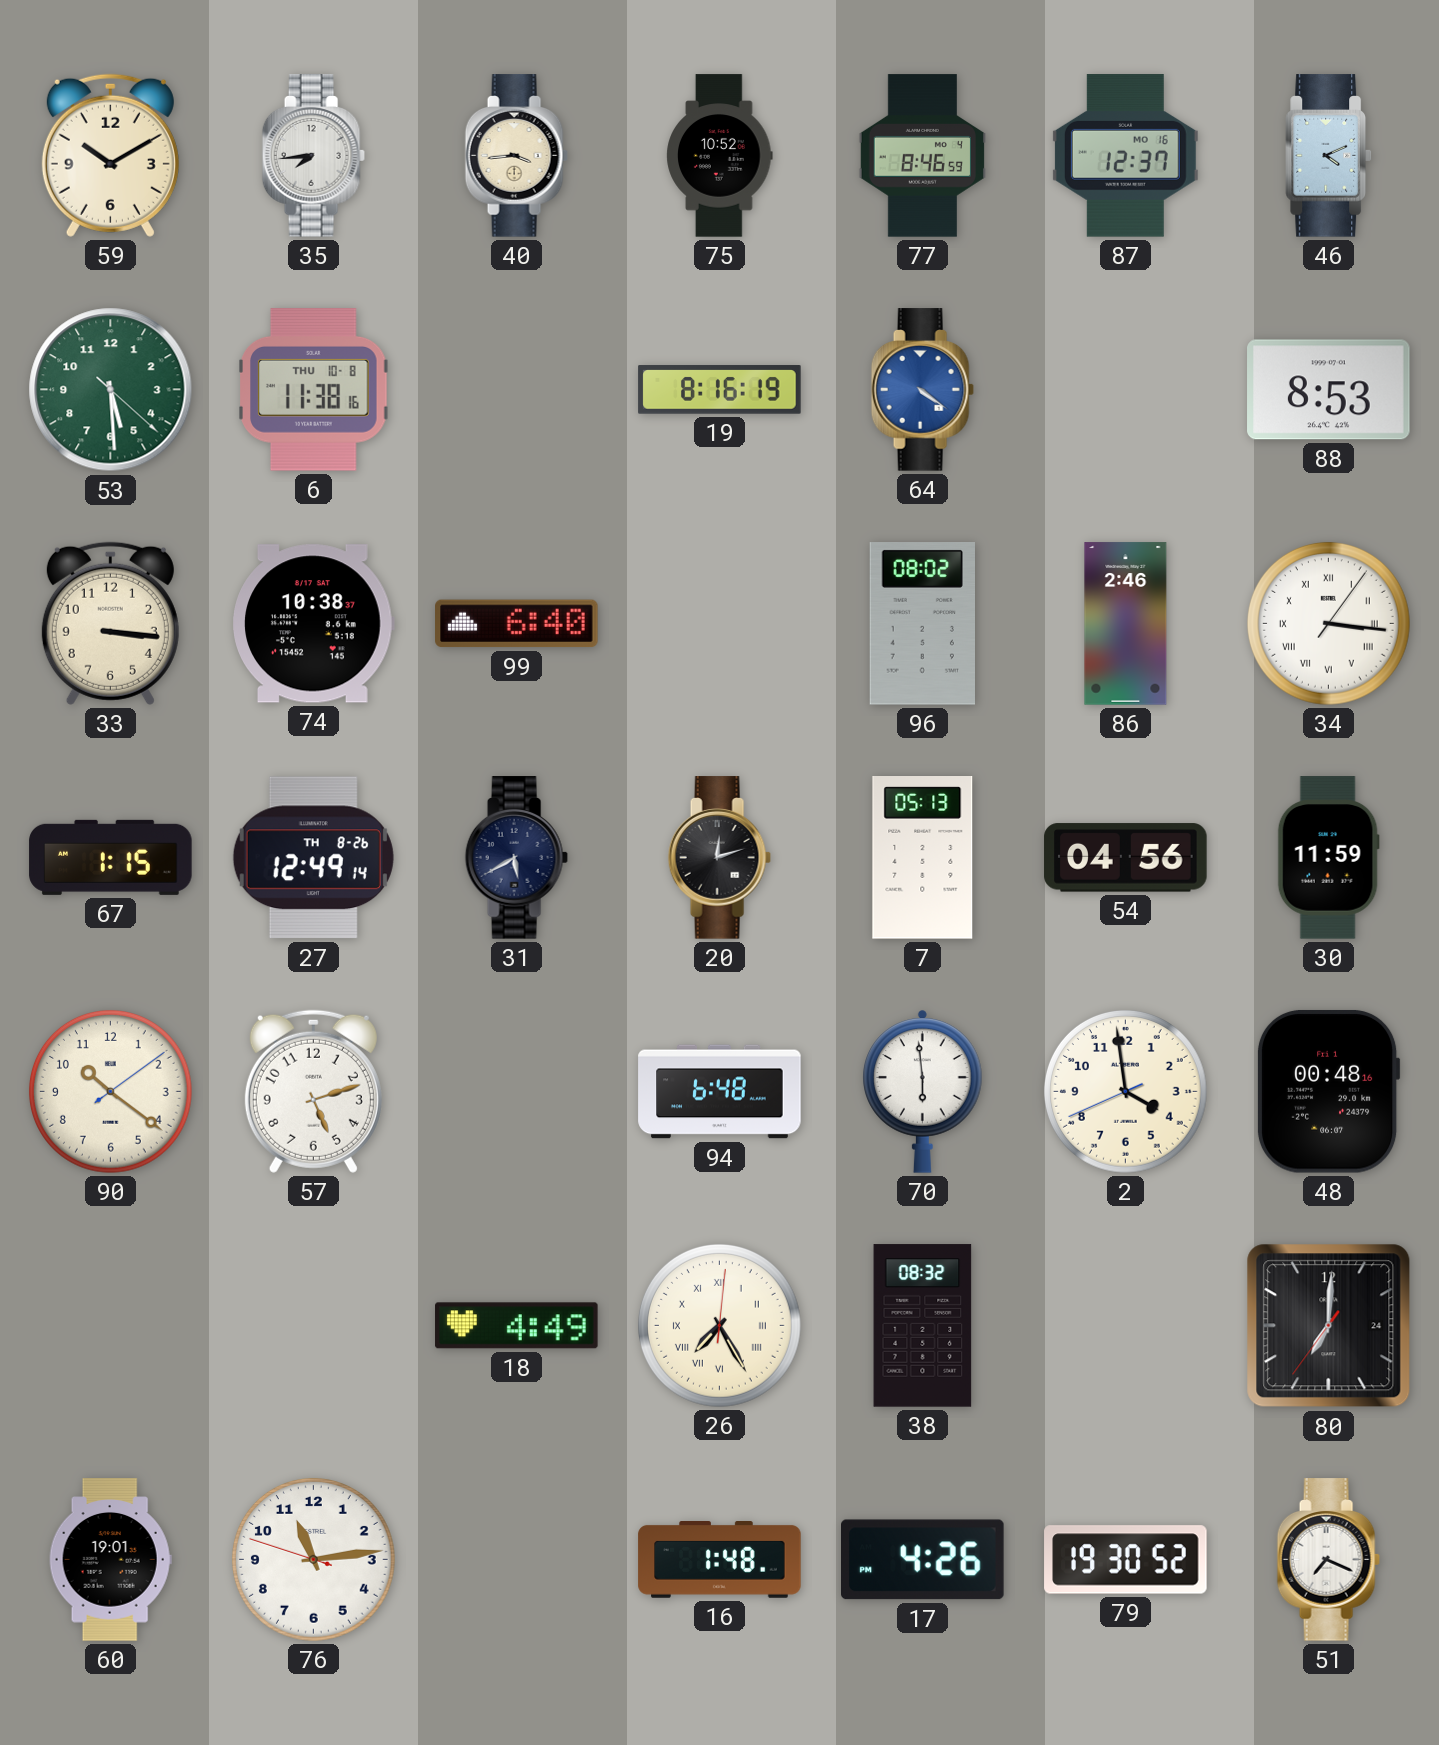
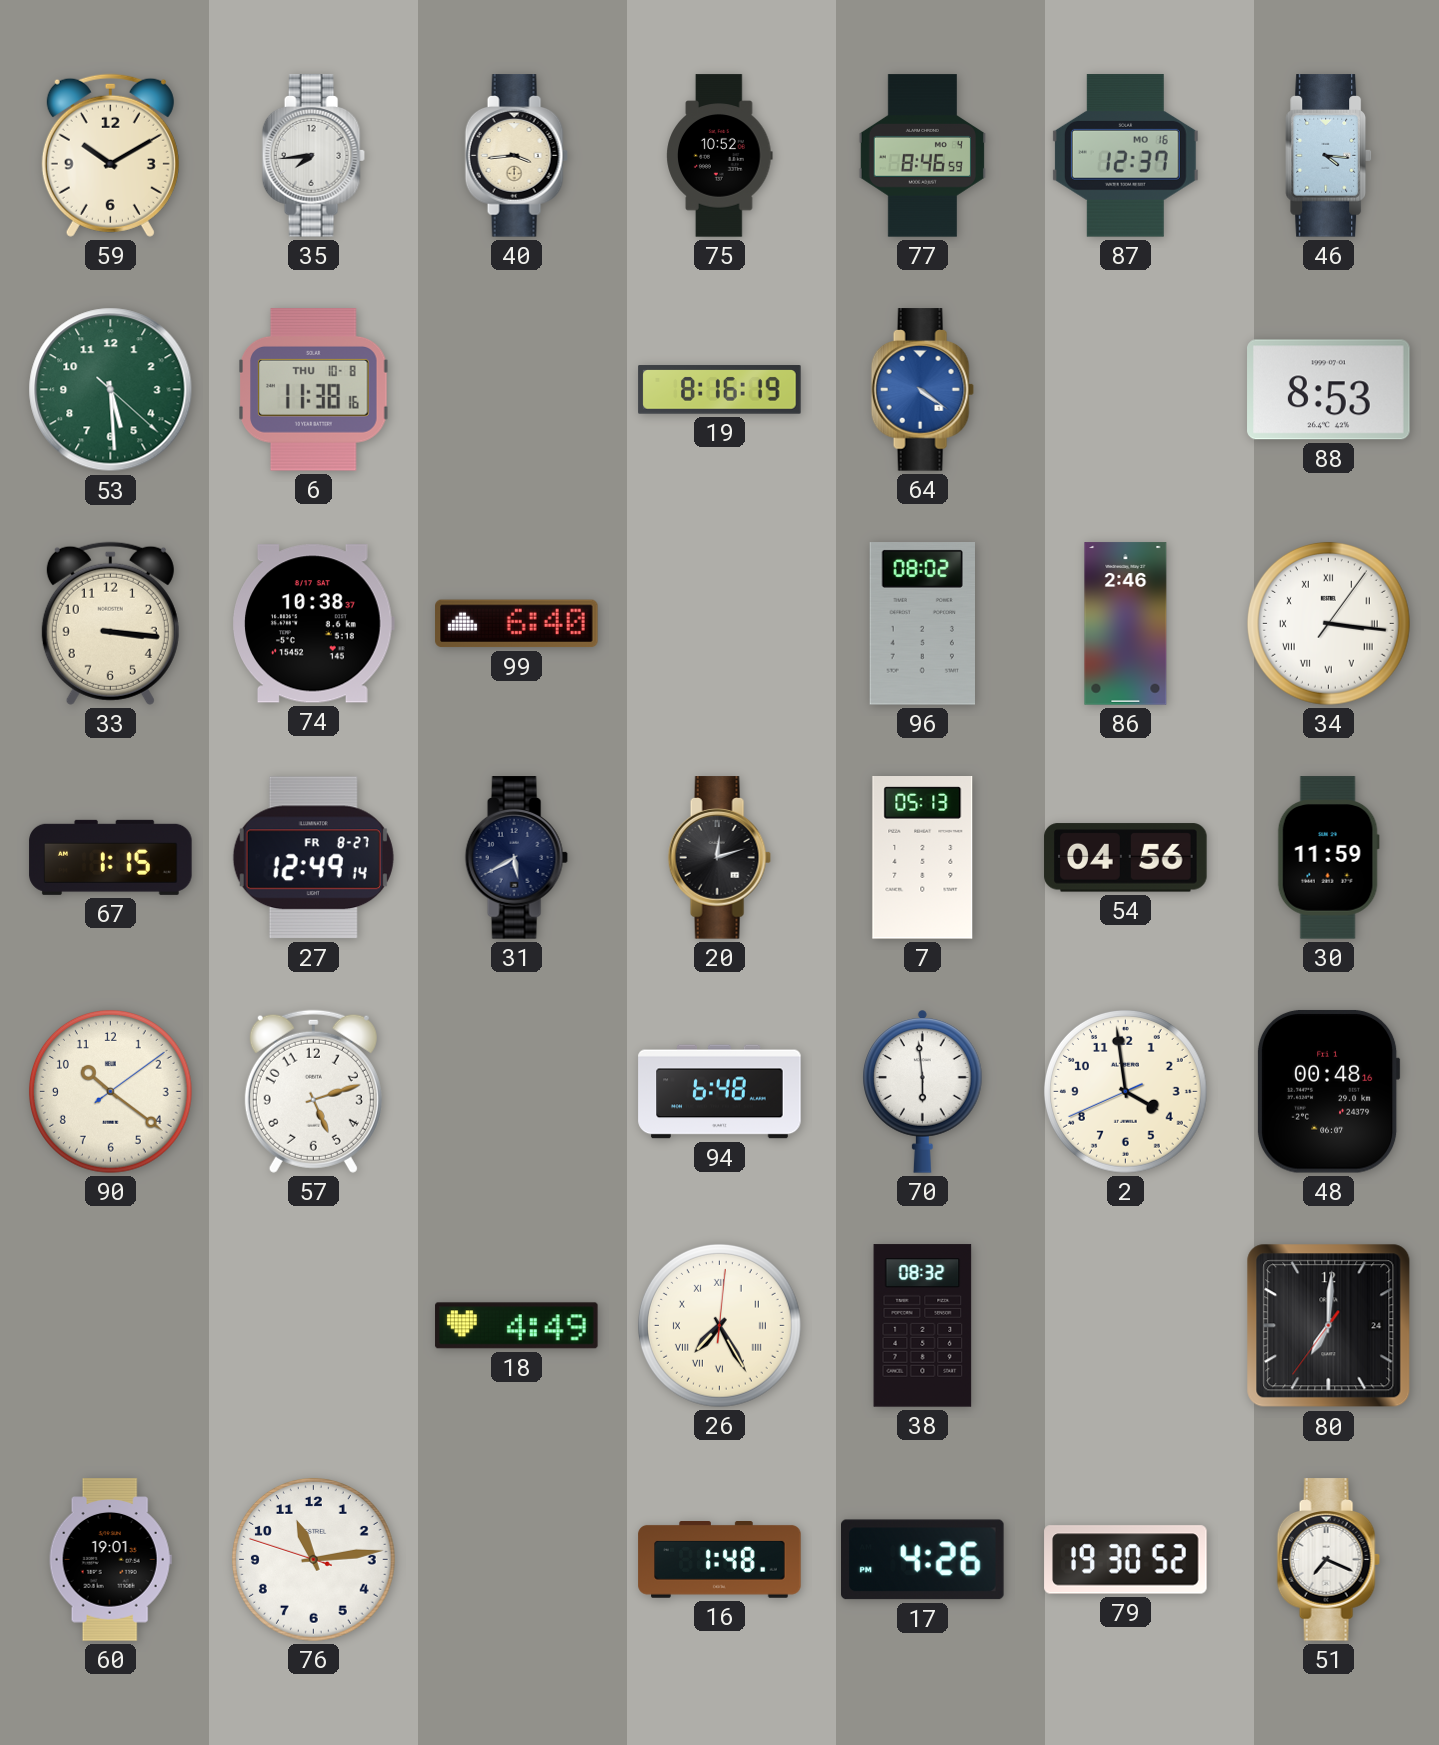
46: 4:11 -> 4:16 (1329, 156)
27 date: TH 8-26 -> FR 8-27 (313, 858)
